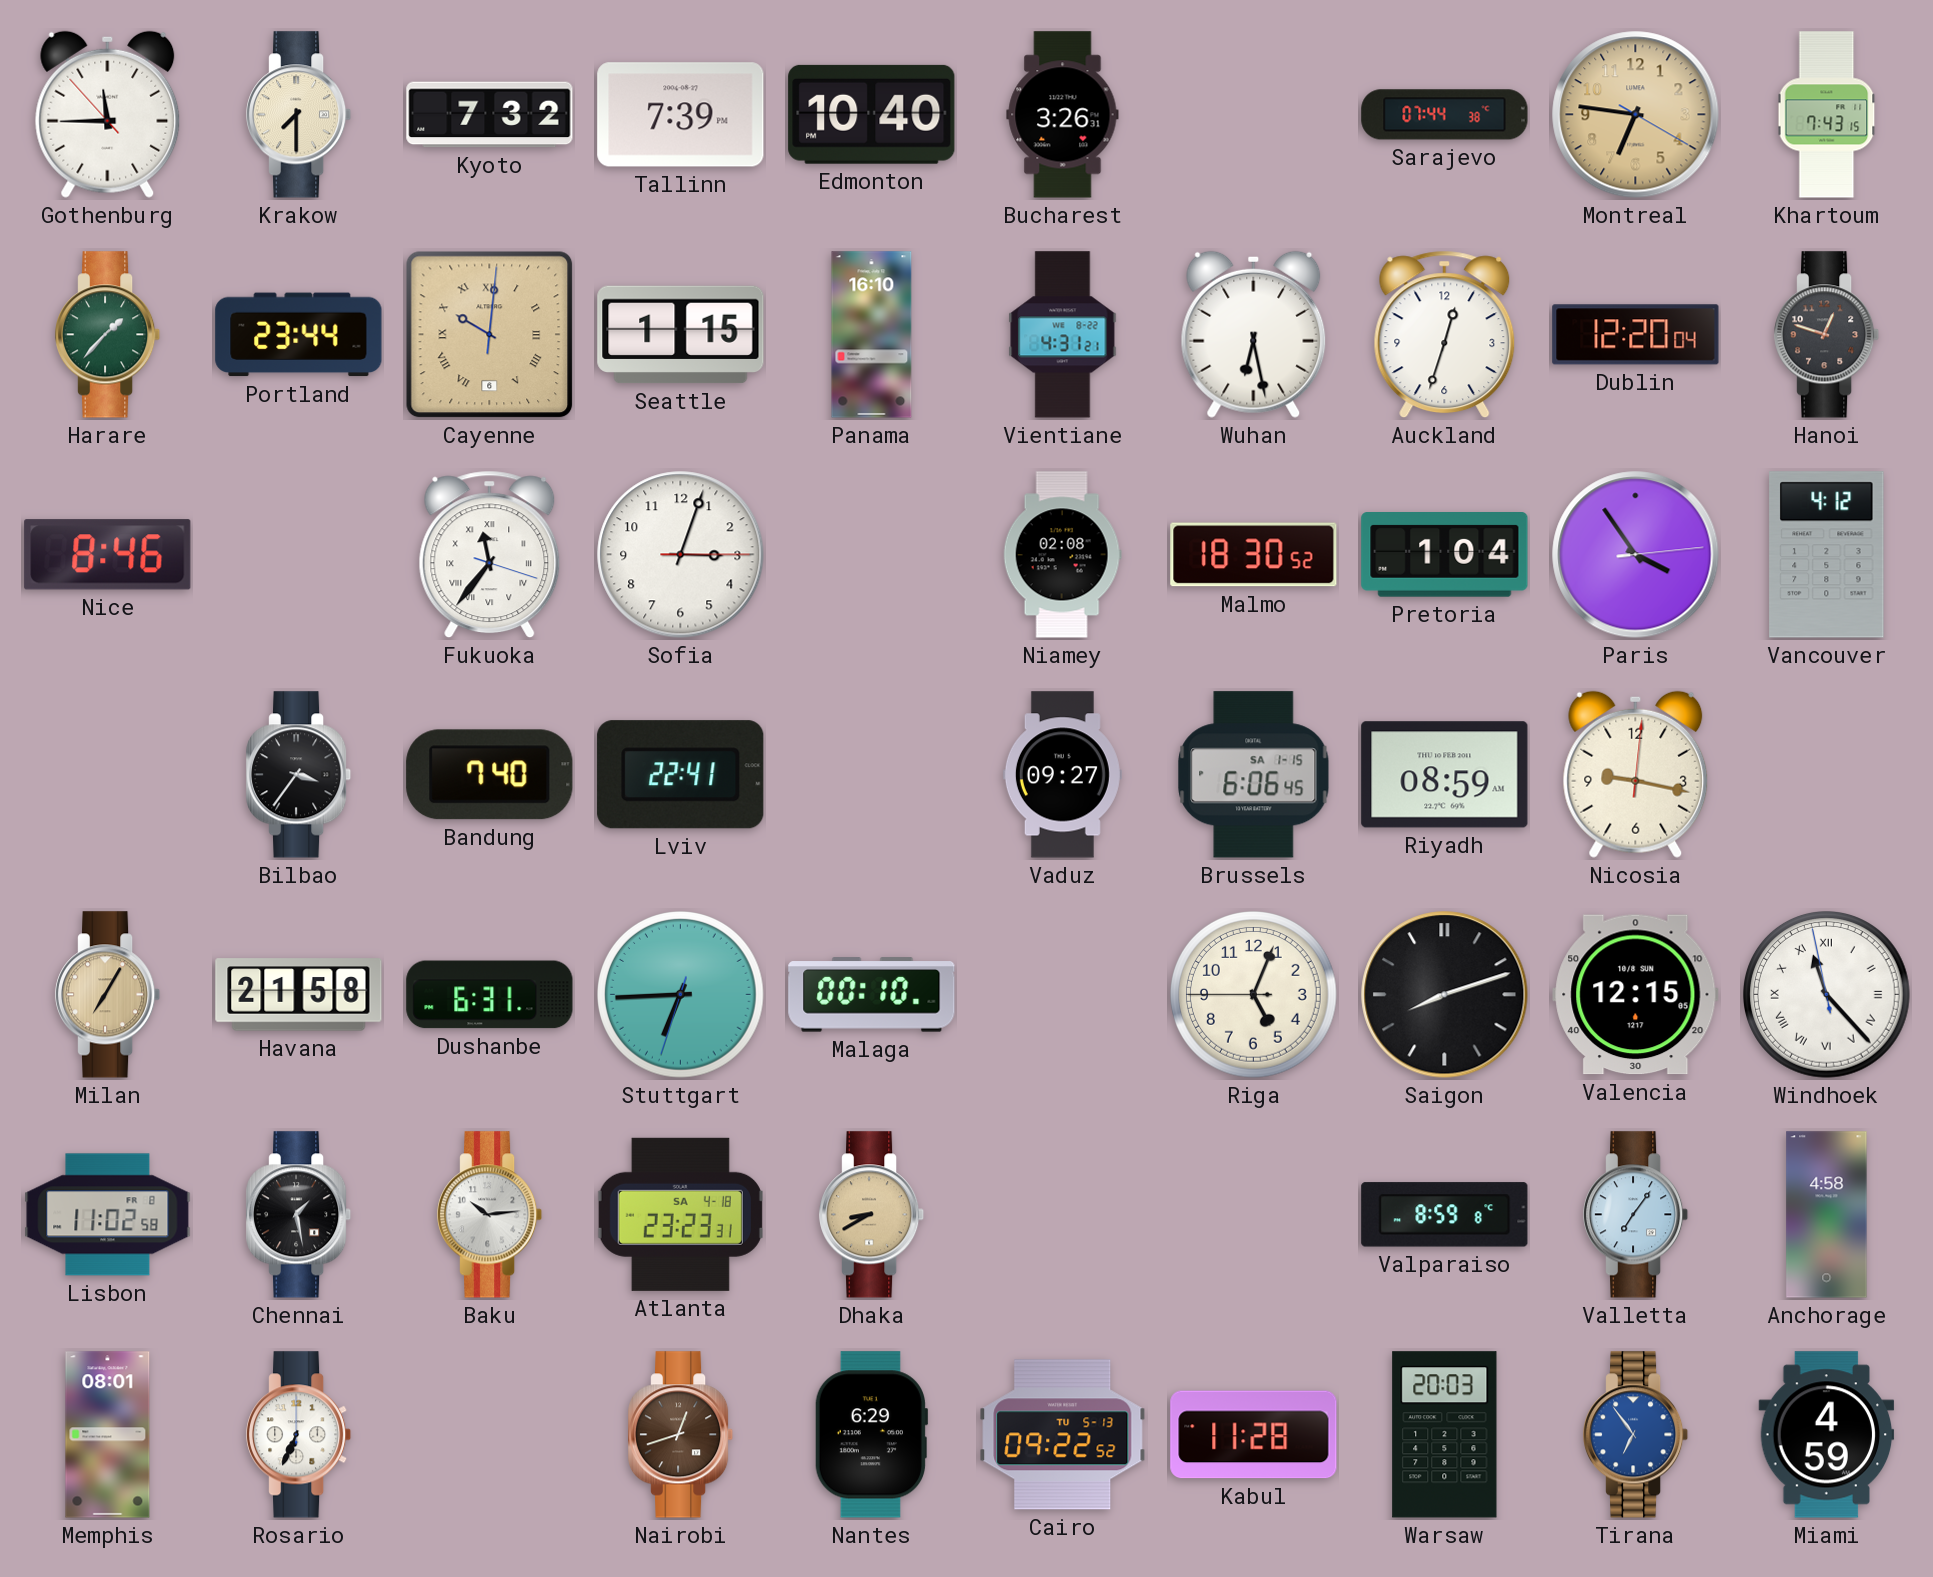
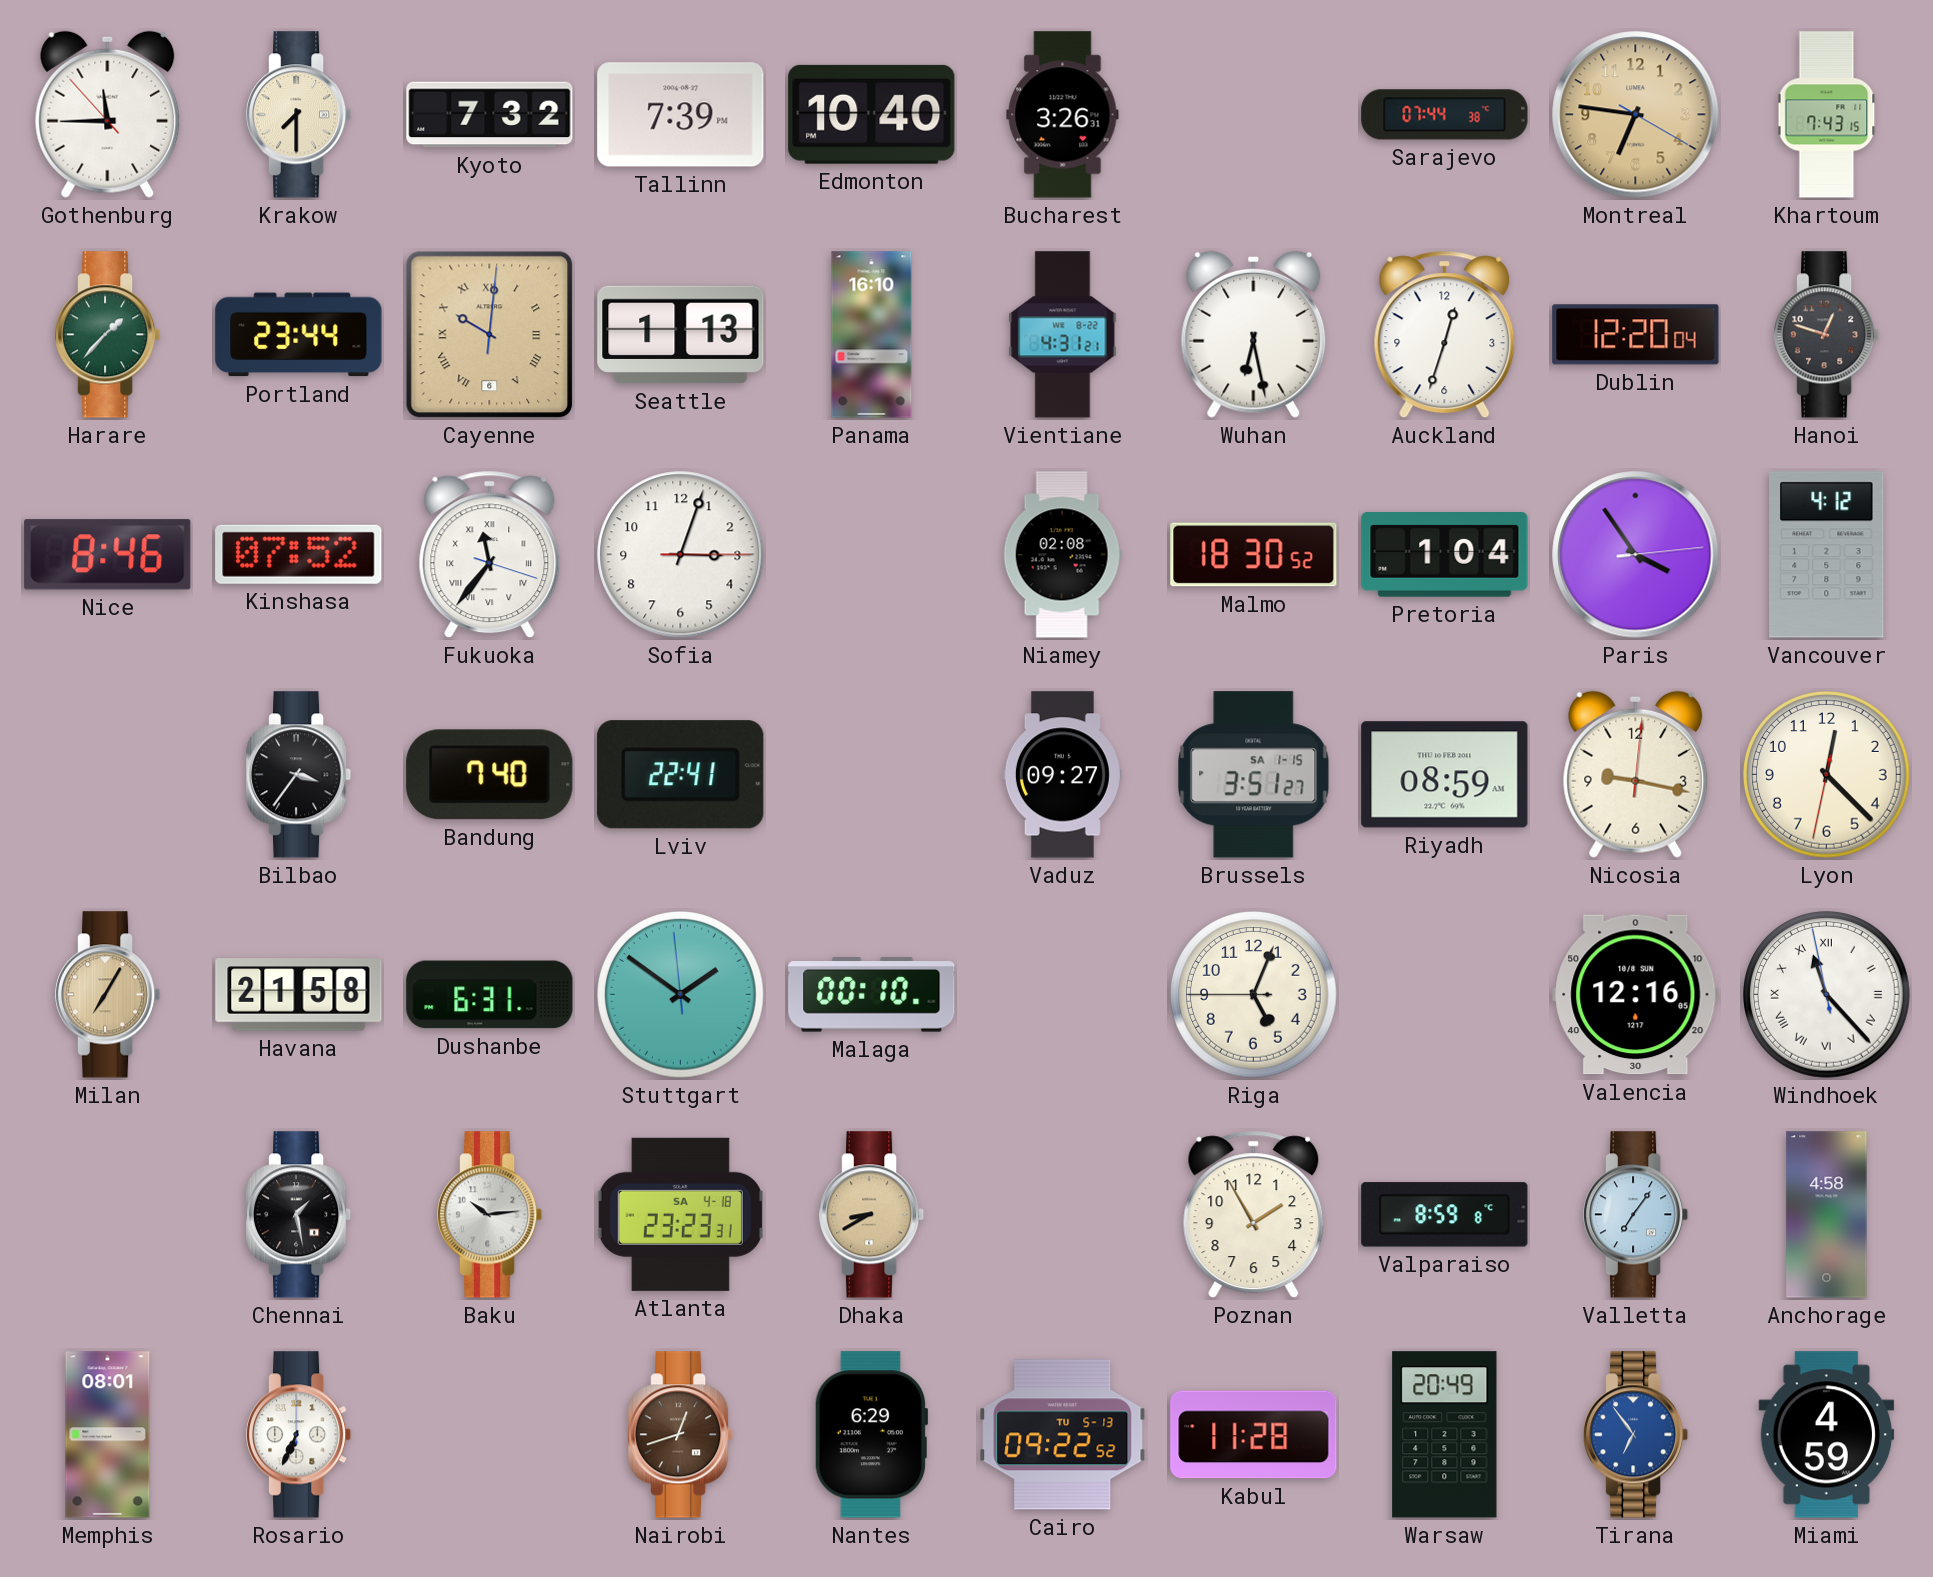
Seattle: 1:15 -> 1:13 (681, 335)
Kinshasa: none -> 07:52 (299, 554)
Brussels: 6:06 -> 3:51 (1254, 775)
Lyon: none -> 12:22 (1827, 775)
Stuttgart: 6:44 -> 1:50 (681, 995)
Saigon: 8:12 -> none (1445, 995)
Valencia: 12:15 -> 12:16 (1636, 995)
Lisbon: 11:02 -> none (108, 1215)
Poznan: none -> 1:55 (1254, 1215)
Warsaw: 20:03 -> 20:49 (1445, 1435)
